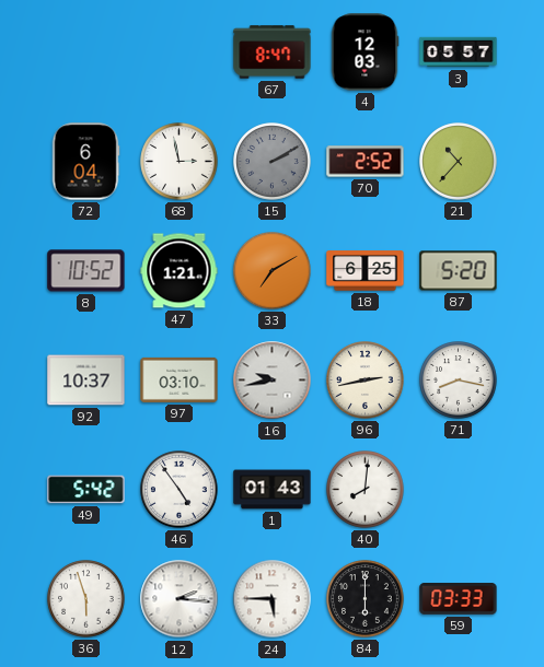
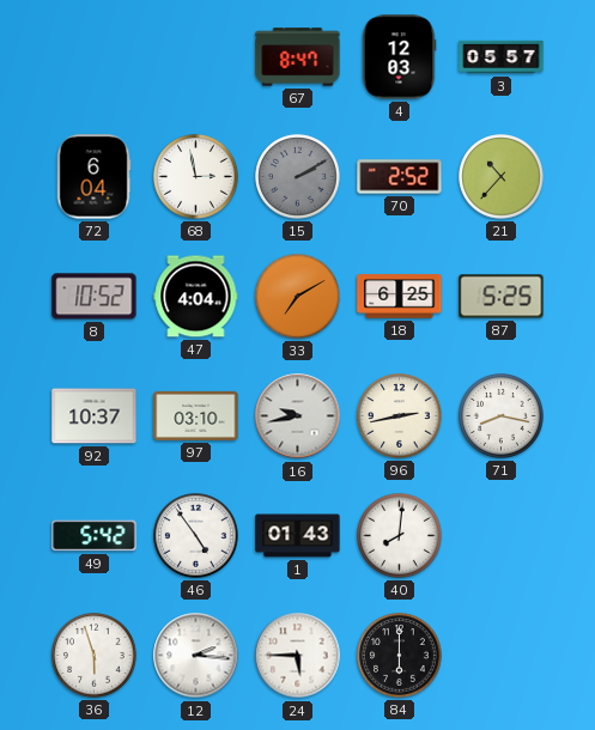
47: 1:21 -> 4:04 (196, 297)
87: 5:20 -> 5:25 (502, 297)
59: 03:33 -> none (459, 599)
